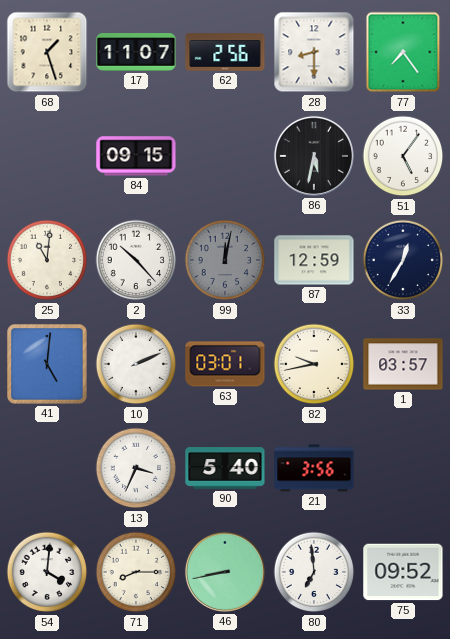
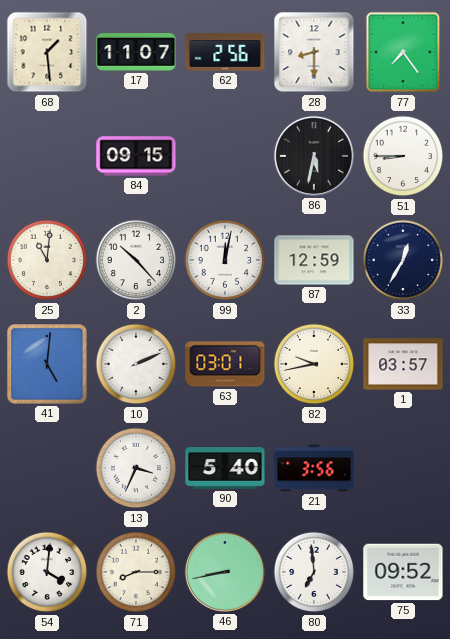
68: 1:27 -> 1:29 (47, 52)
51: 5:06 -> 8:45 (403, 156)
99 dial: grey -> white (225, 260)
